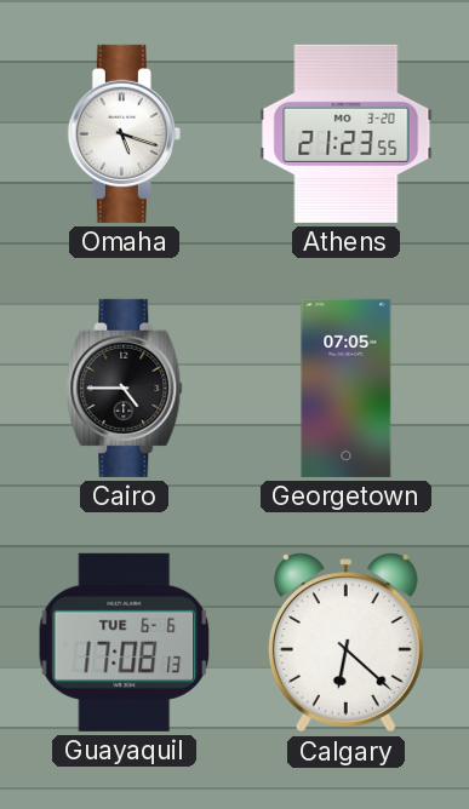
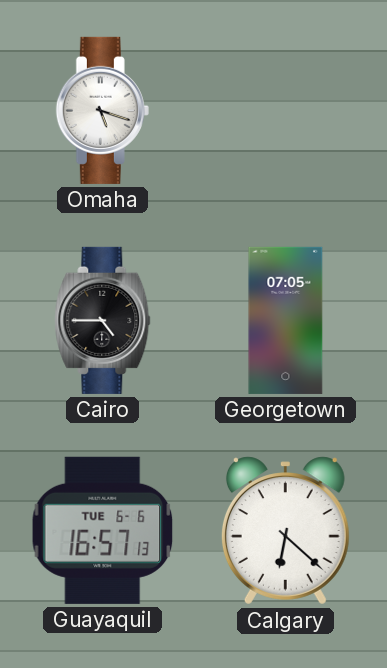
Athens: 21:23 -> none (347, 133)
Guayaquil: 17:08 -> 16:57 (103, 530)
